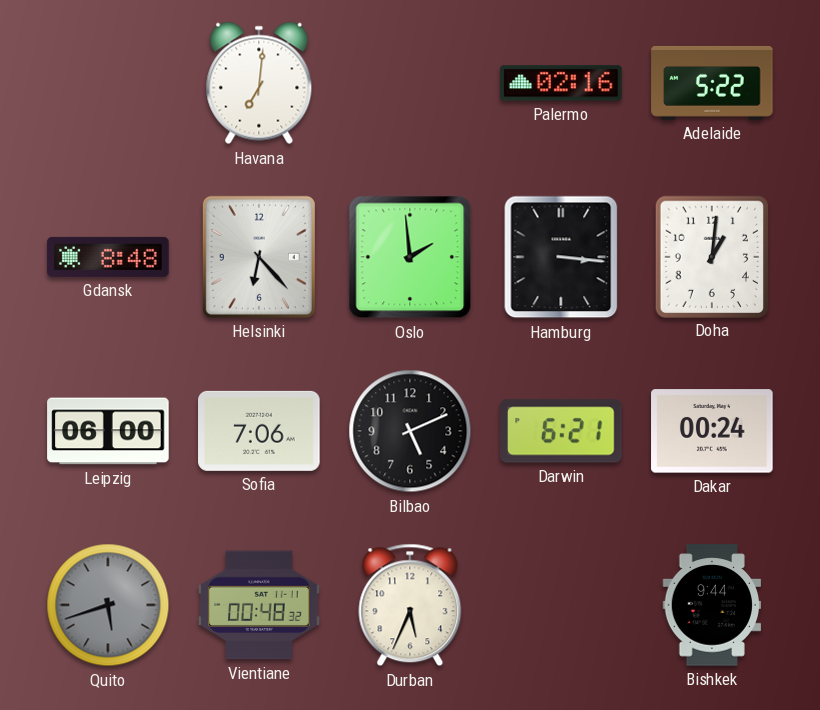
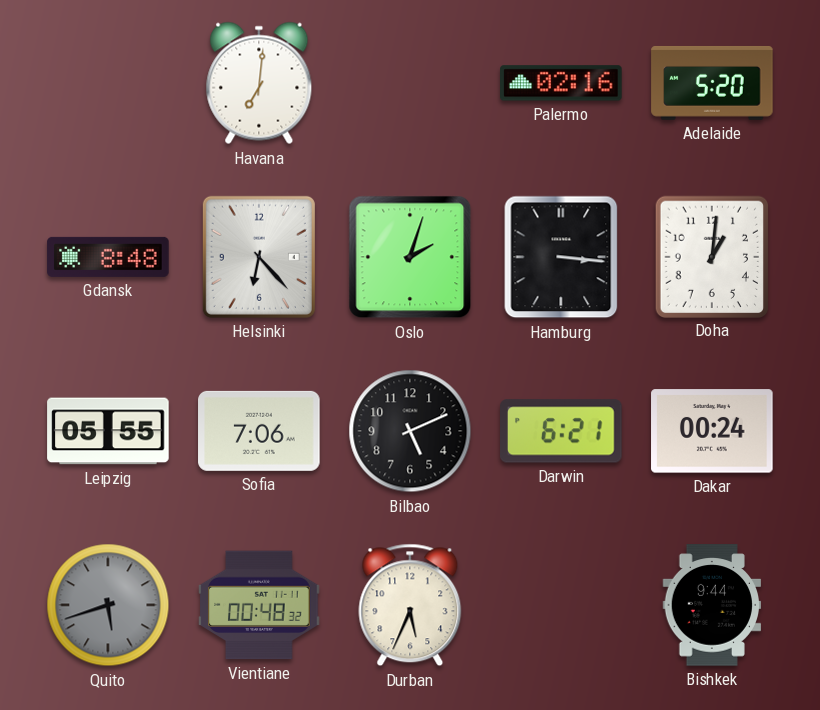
Adelaide: 5:22 -> 5:20 (712, 83)
Oslo: 1:59 -> 2:03 (410, 257)
Leipzig: 06:00 -> 05:55 (108, 431)
